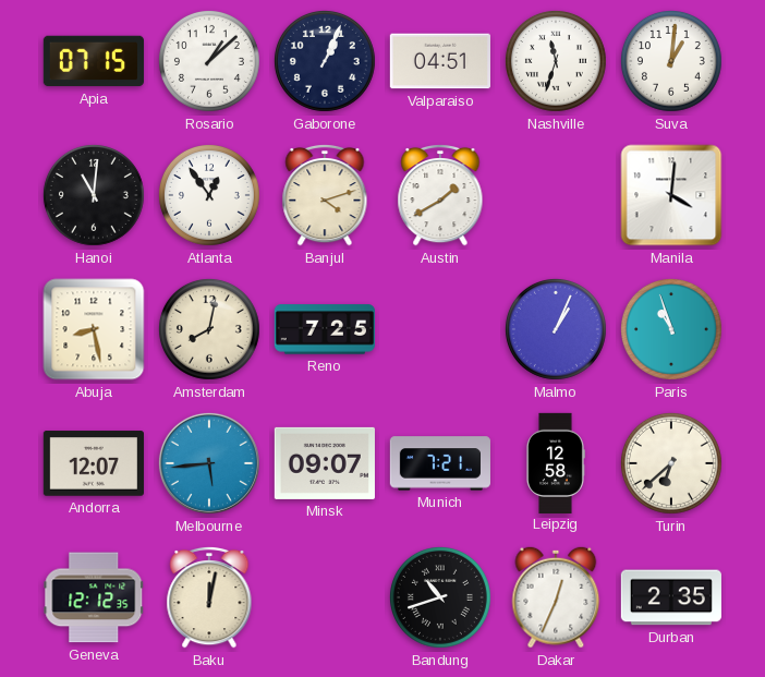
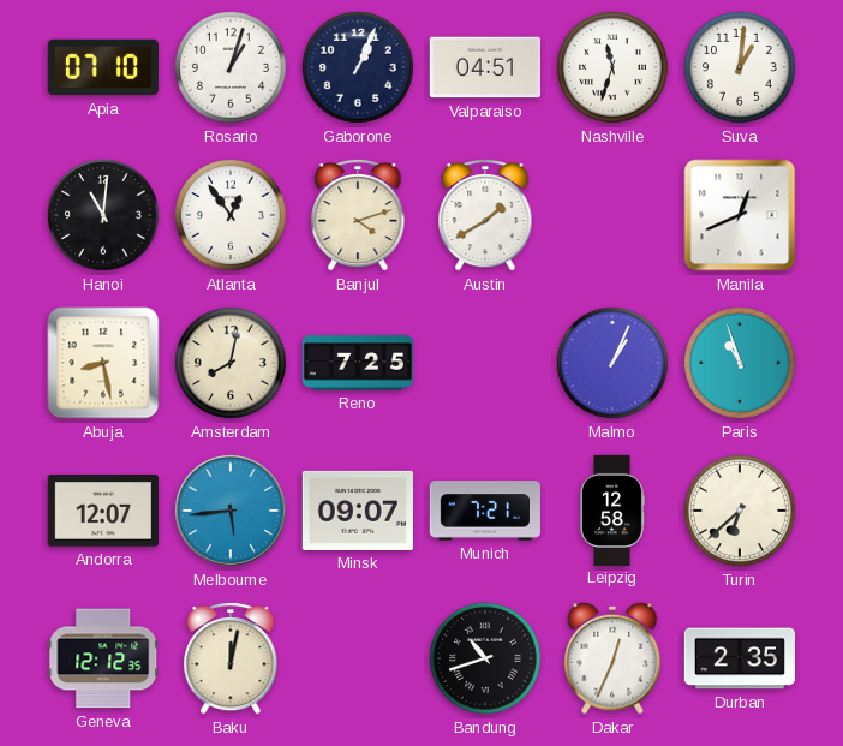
Apia: 07:15 -> 07:10 (103, 67)
Rosario: 1:08 -> 1:03 (231, 67)
Manila: 4:01 -> 12:41 (740, 215)
